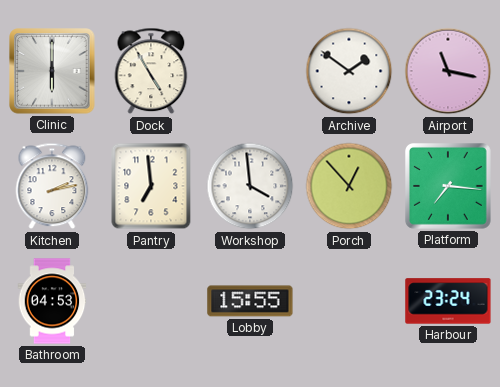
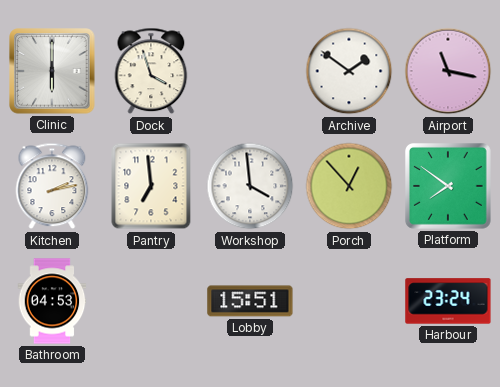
Dock: 4:55 -> 3:57 (151, 71)
Platform: 7:16 -> 7:51 (449, 187)
Lobby: 15:55 -> 15:51 (250, 301)
